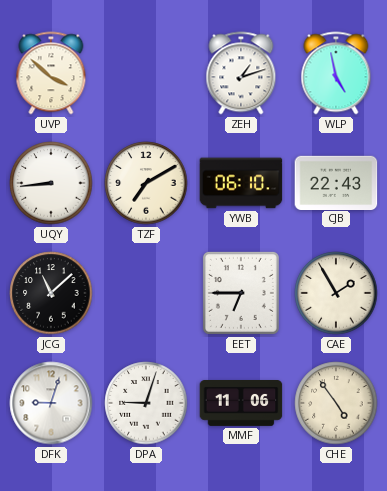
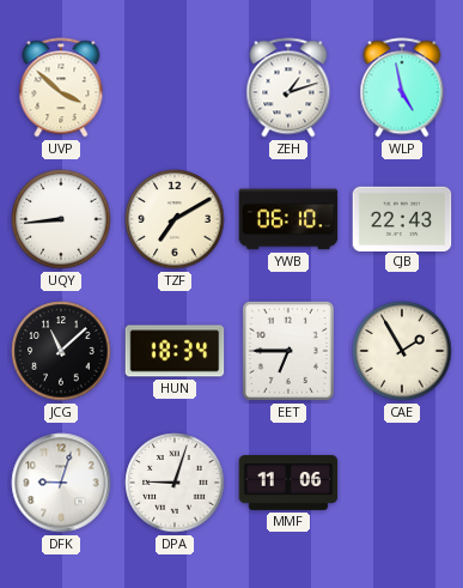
HUN: none -> 18:34 (175, 351)
CHE: 4:54 -> none (336, 403)
